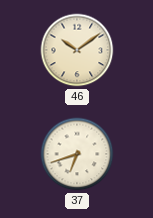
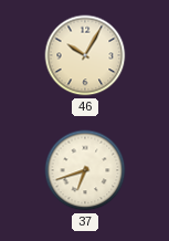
46: 10:09 -> 10:05 (85, 55)
